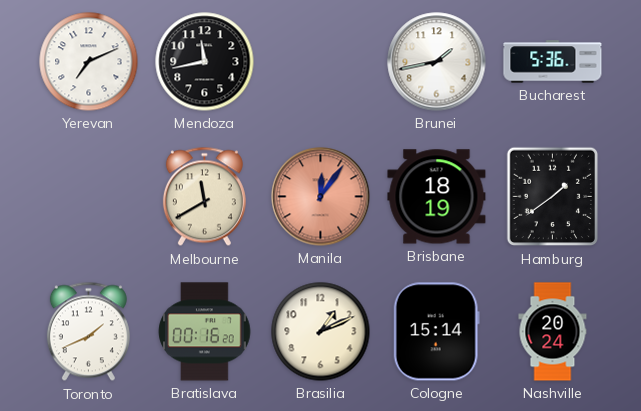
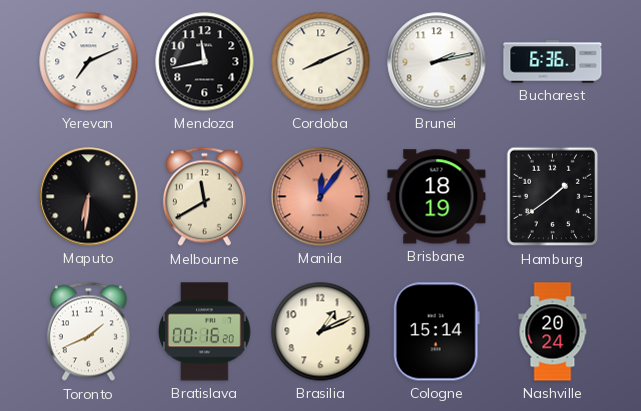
Cordoba: none -> 8:11 (321, 62)
Brunei: 1:43 -> 2:13 (437, 62)
Bucharest: 5:36 -> 6:36 (553, 62)
Maputo: none -> 6:31 (89, 197)
